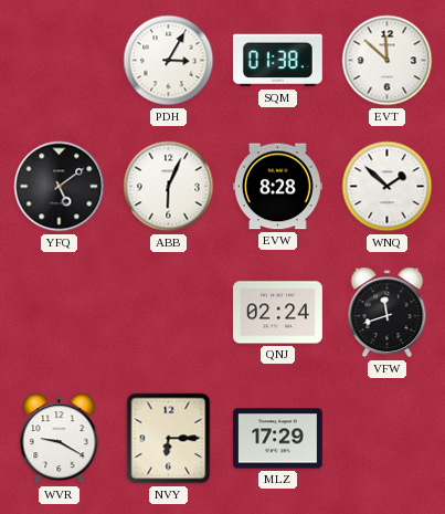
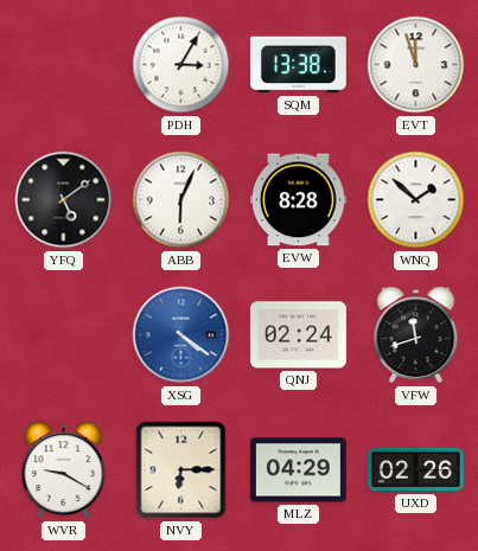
SQM: 01:38 -> 13:38 (298, 65)
EVT: 11:52 -> 11:57 (416, 65)
XSG: none -> 4:21 (181, 335)
MLZ: 17:29 -> 04:29 (298, 470)
UXD: none -> 02:26 (415, 469)
